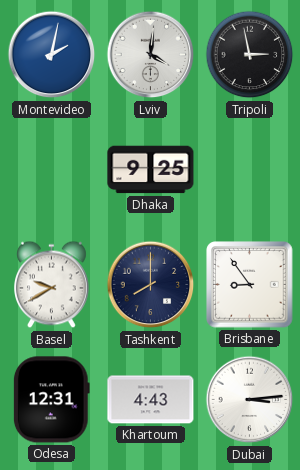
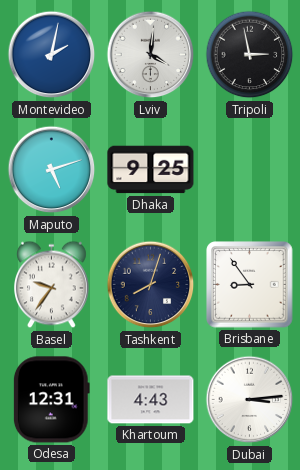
Maputo: none -> 5:12 (52, 170)
Basel: 9:40 -> 9:36 (52, 285)
Tashkent: 8:00 -> 8:03 (151, 285)
